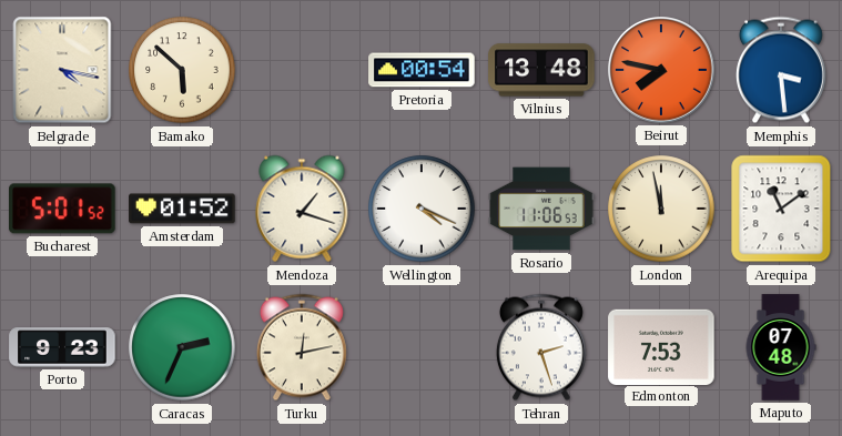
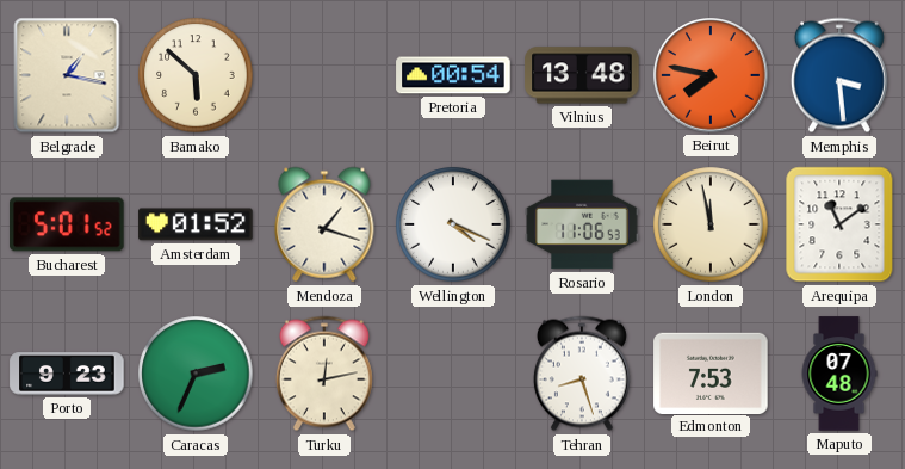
Belgrade: 4:17 -> 1:17 (67, 75)
Tehran: 2:27 -> 8:27 (582, 374)
